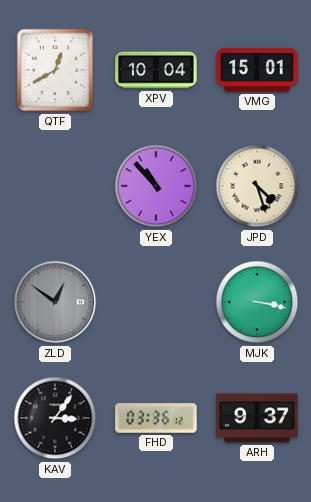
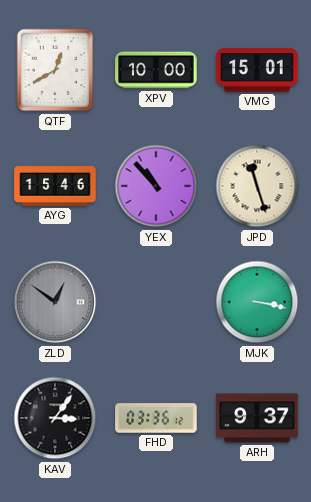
XPV: 10:04 -> 10:00 (156, 70)
AYG: none -> 15:46 (55, 186)
JPD: 4:27 -> 11:27 (257, 186)
